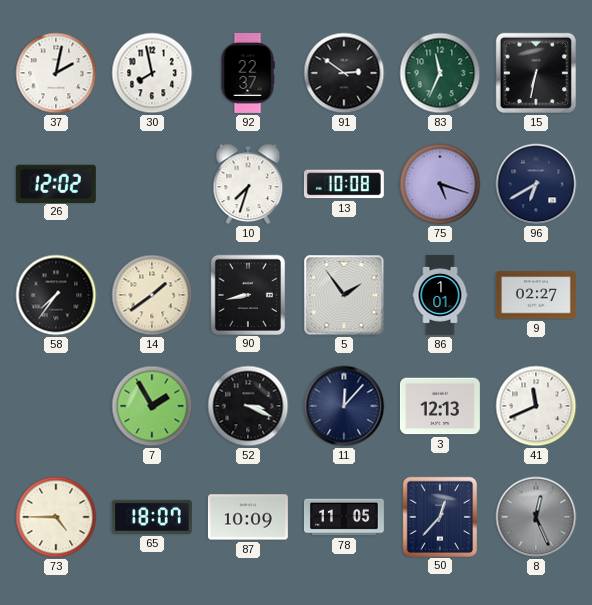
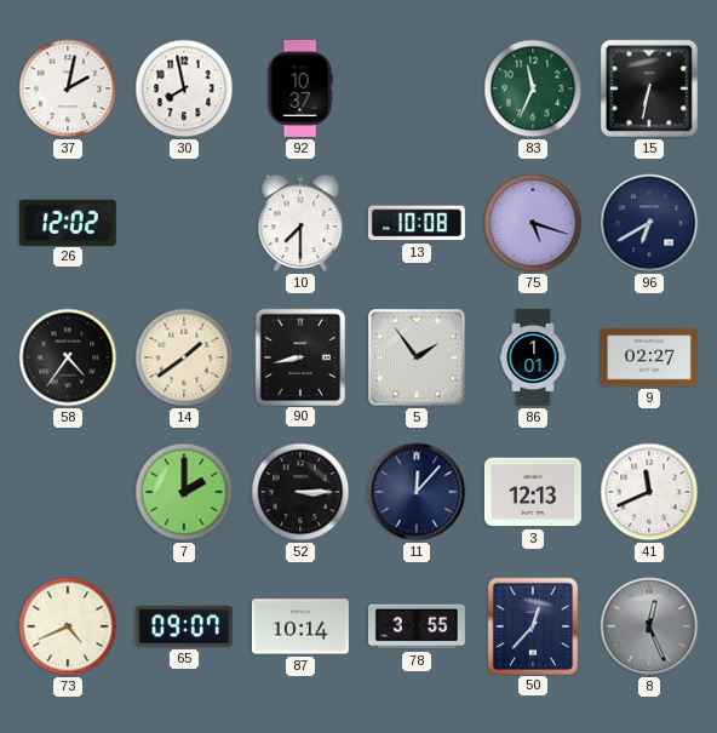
92: 22:37 -> 10:37 (300, 88)
91: 2:51 -> none (344, 73)
10: 7:33 -> 7:30 (300, 223)
58: 7:36 -> 4:36 (68, 357)
7: 1:55 -> 2:00 (184, 492)
52: 3:19 -> 3:15 (300, 492)
73: 4:45 -> 4:41 (68, 626)
65: 18:07 -> 09:07 (184, 626)
87: 10:09 -> 10:14 (300, 626)
78: 11:05 -> 3:55 (417, 626)
